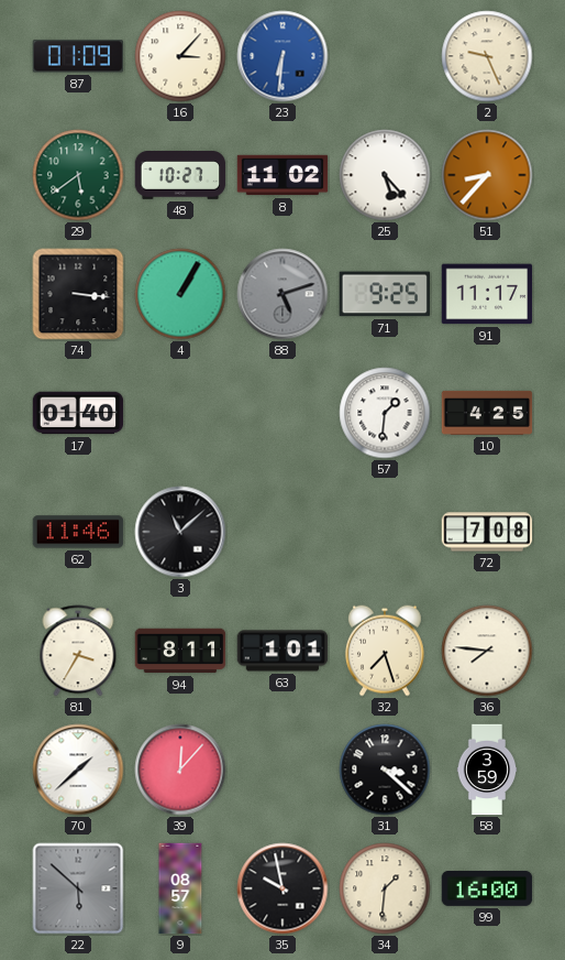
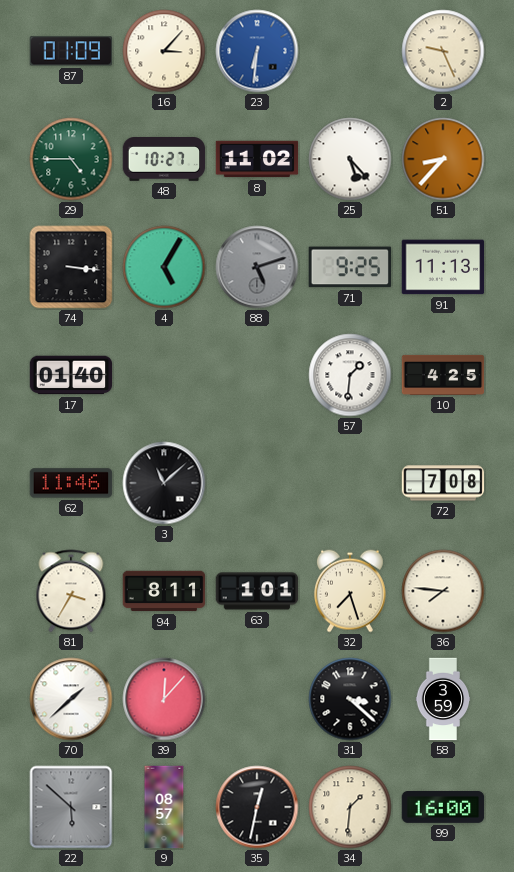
29: 5:39 -> 4:45 (71, 159)
4: 1:05 -> 5:05 (164, 267)
91: 11:17 -> 11:13 (443, 267)
35: 9:58 -> 12:32 (257, 807)
